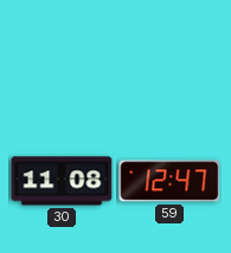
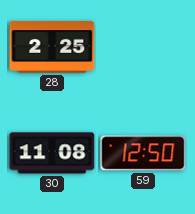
28: none -> 2:25 (52, 47)
59: 12:47 -> 12:50 (143, 153)
